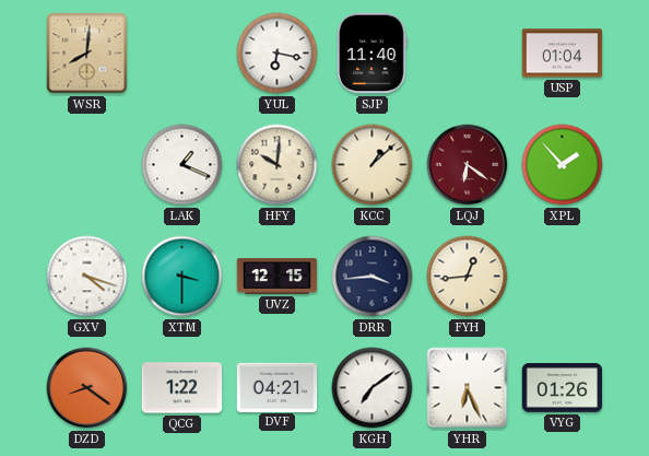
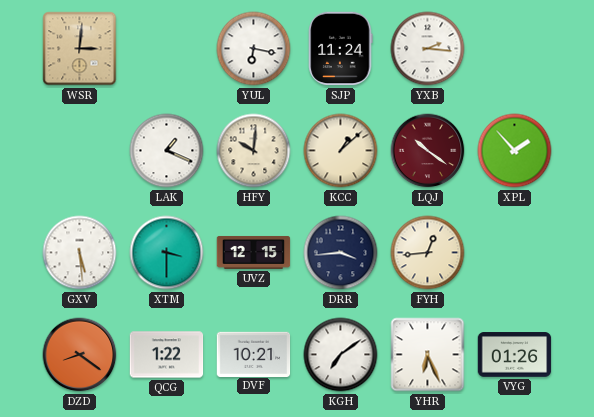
WSR: 8:01 -> 3:01 (80, 49)
SJP: 11:40 -> 11:24 (341, 49)
YXB: none -> 2:16 (428, 49)
USP: 01:04 -> none (563, 54)
LQJ: 6:21 -> 10:21 (428, 151)
GXV: 4:18 -> 5:29 (80, 253)
DVF: 04:21 -> 10:21 (254, 354)
